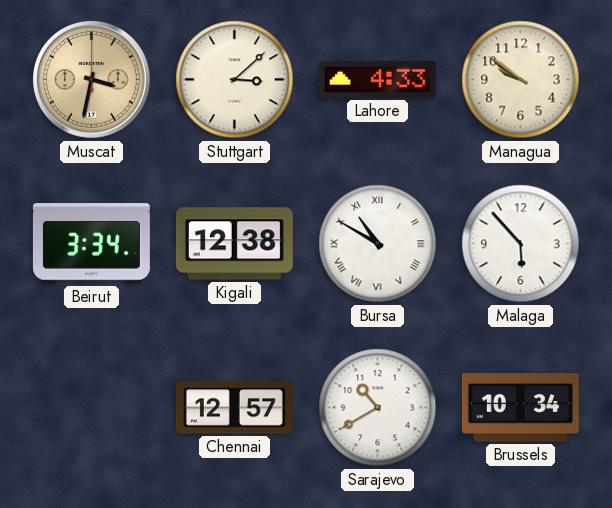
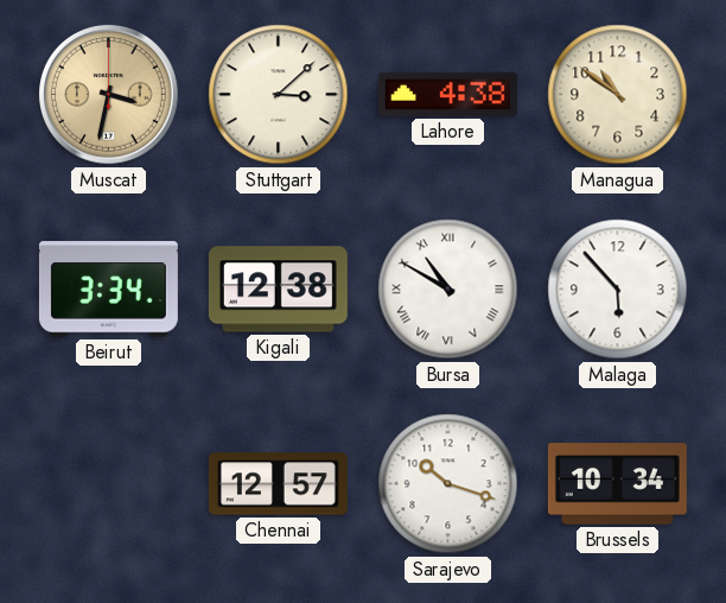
Lahore: 4:33 -> 4:38 (447, 94)
Managua: 9:51 -> 10:51 (618, 95)
Sarajevo: 10:40 -> 10:18 (448, 484)
